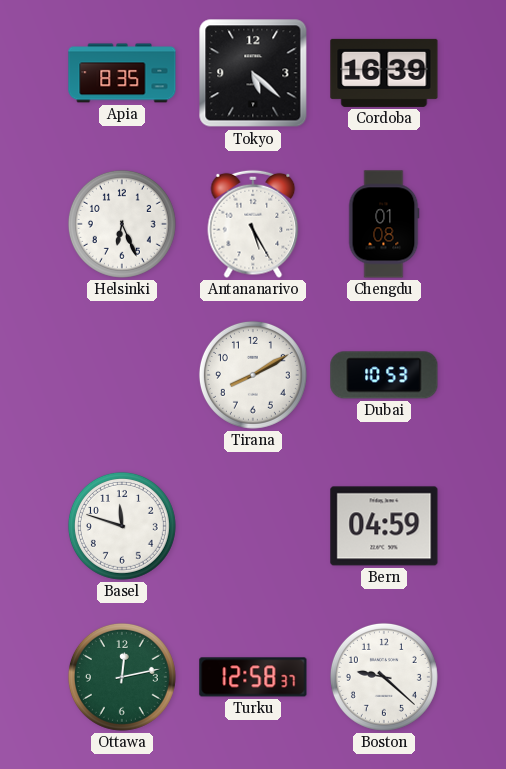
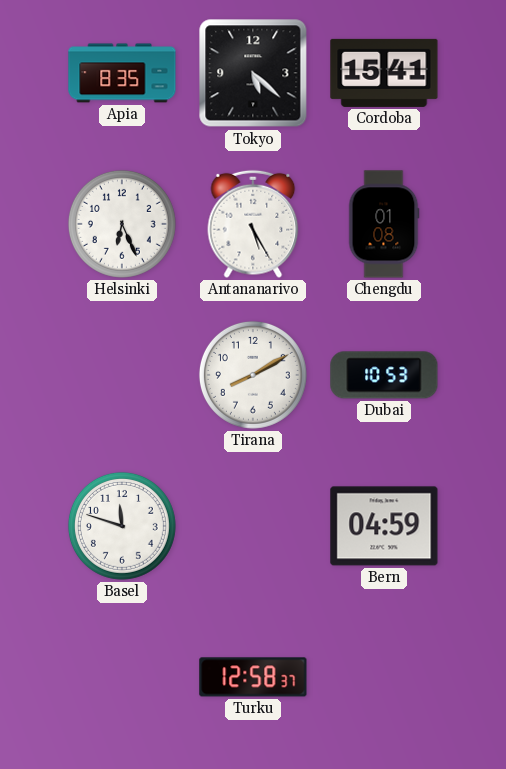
Cordoba: 16:39 -> 15:41 (384, 73)
Ottawa: 12:13 -> none (122, 677)
Boston: 9:22 -> none (384, 677)
